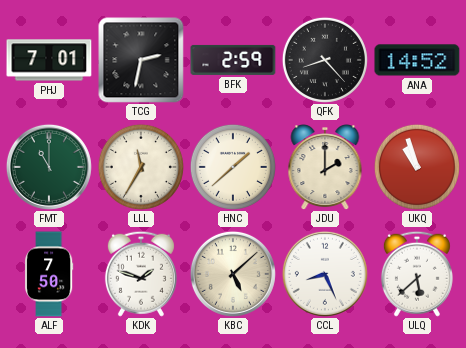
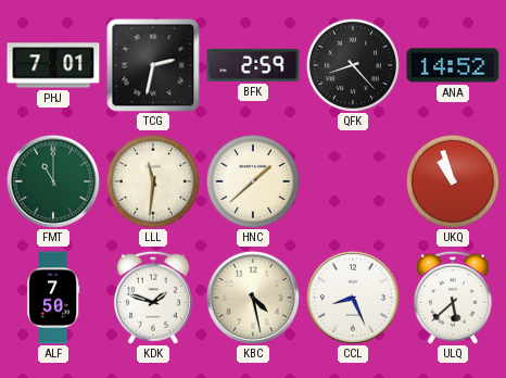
LLL: 11:35 -> 11:31 (153, 181)
JDU: 2:00 -> none (325, 167)
KBC: 5:08 -> 4:28 (253, 298)
